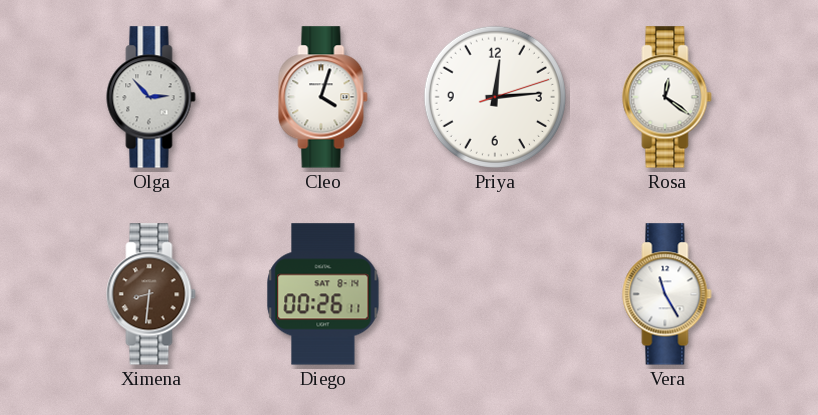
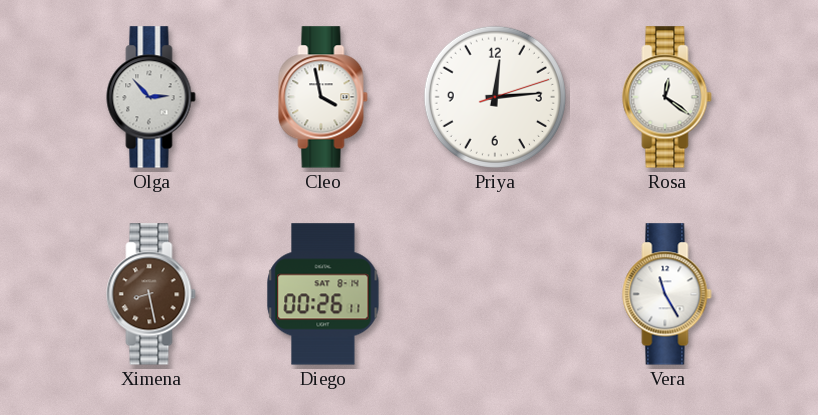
Cleo: 4:03 -> 3:58 (323, 97)
Ximena: 8:31 -> 8:28 (151, 294)
